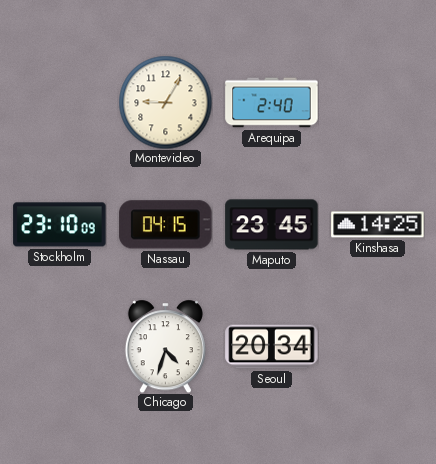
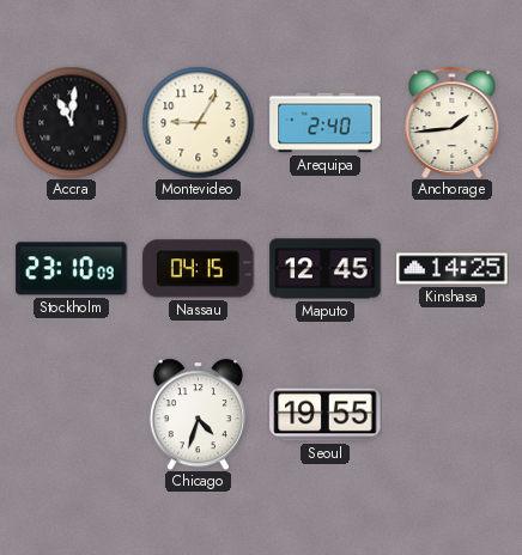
Accra: none -> 11:01 (71, 122)
Anchorage: none -> 1:44 (453, 122)
Maputo: 23:45 -> 12:45 (326, 269)
Seoul: 20:34 -> 19:55 (326, 415)
